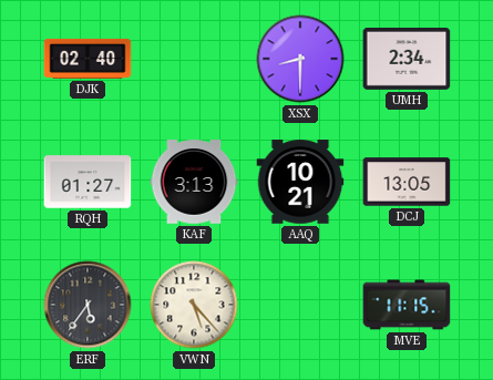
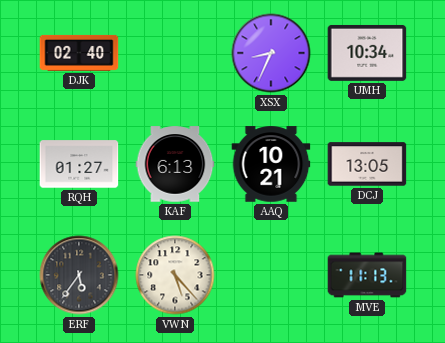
XSX: 8:30 -> 8:34 (271, 53)
UMH: 2:34 -> 10:34 (367, 53)
KAF: 3:13 -> 6:13 (175, 164)
MVE: 11:15 -> 11:13 (367, 275)
